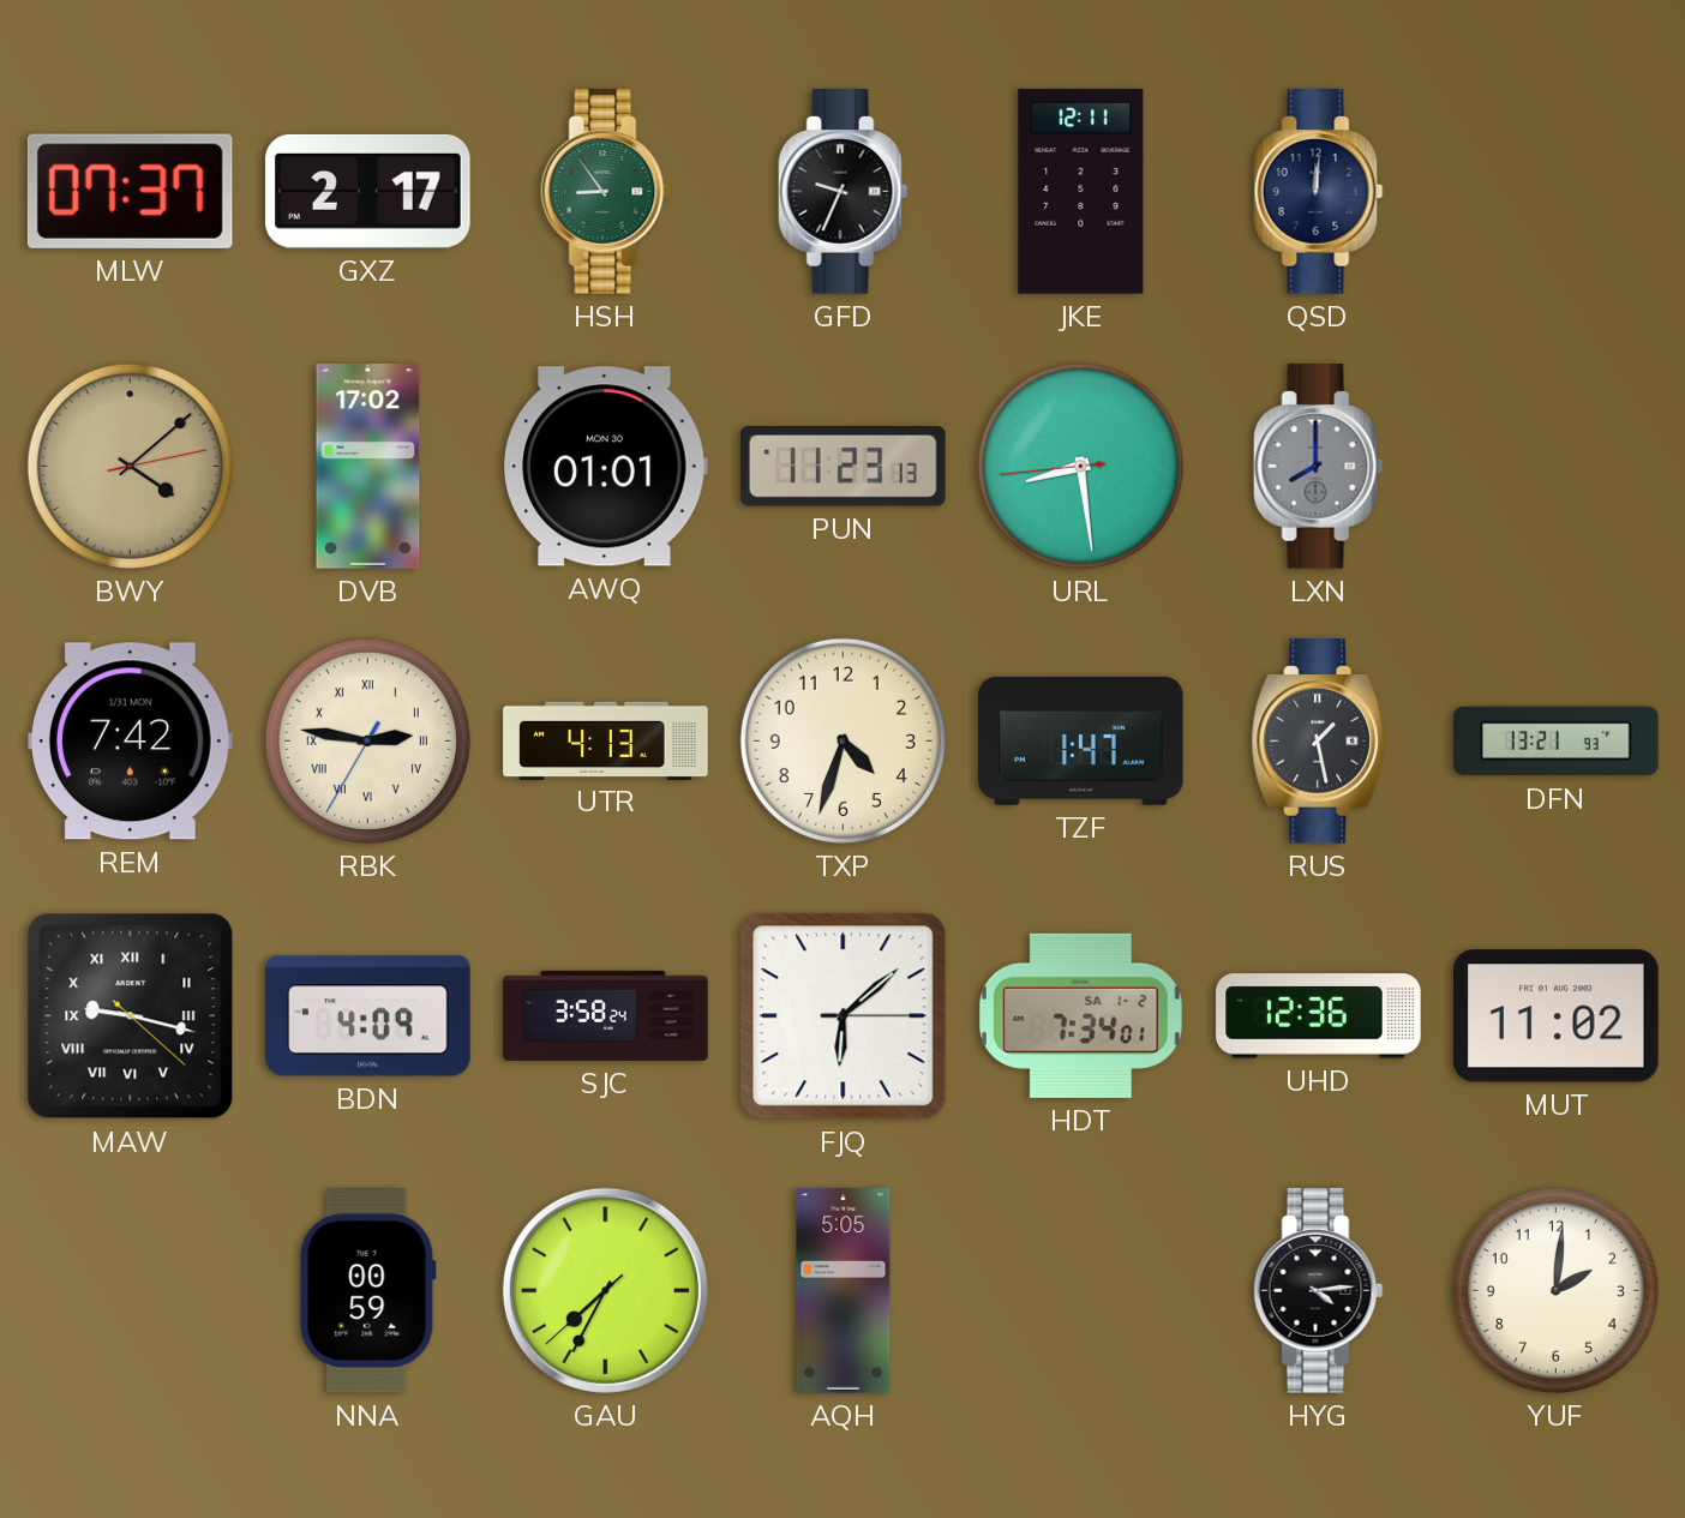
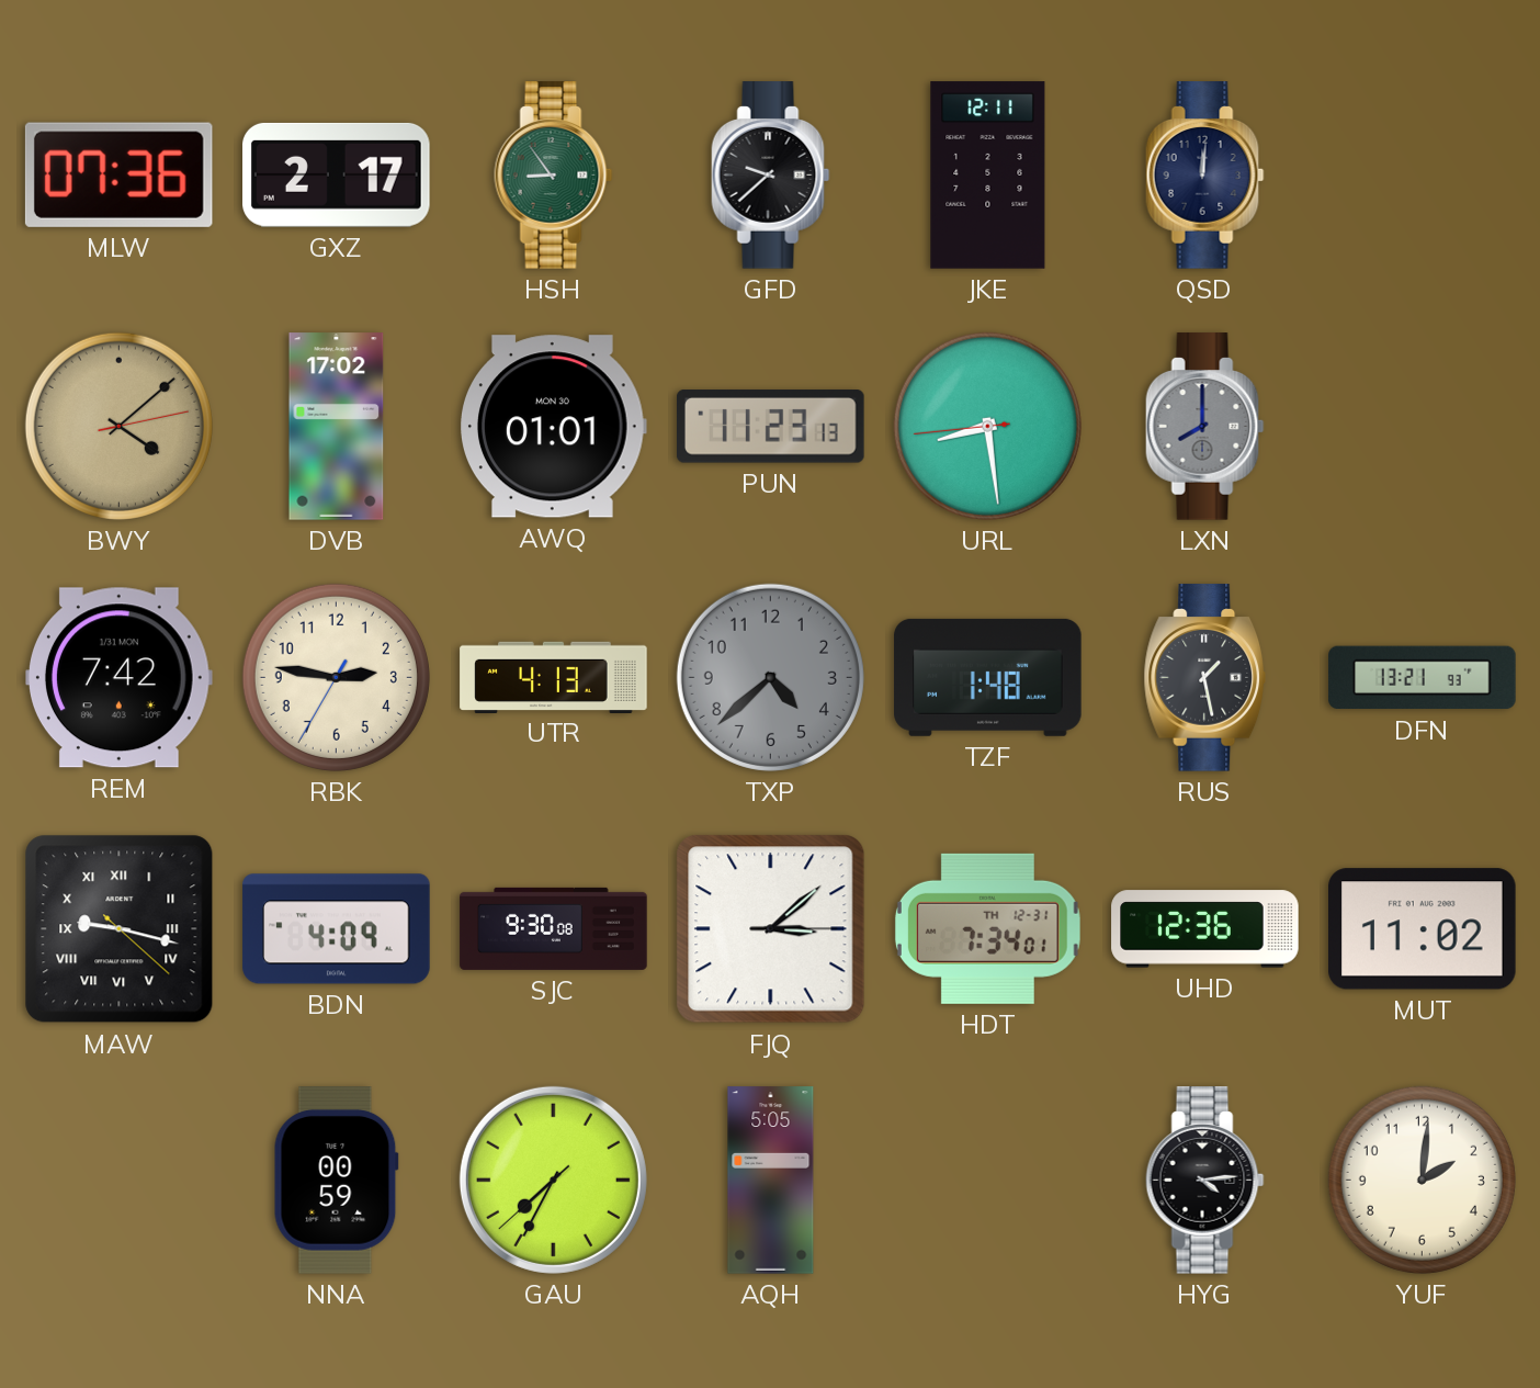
MLW: 07:37 -> 07:36 (118, 174)
GFD: 9:34 -> 9:38 (771, 176)
RBK numerals: Roman -> Arabic (336, 677)
TXP: 4:33 -> 4:38 (770, 677)
TXP dial: cream -> grey (770, 677)
TZF: 1:47 -> 1:48 (988, 677)
SJC: 3:58 -> 9:30 (554, 928)
FJQ: 6:08 -> 3:08 (771, 929)
HDT date: SA 1-2 -> TH 12-31 (987, 928)
